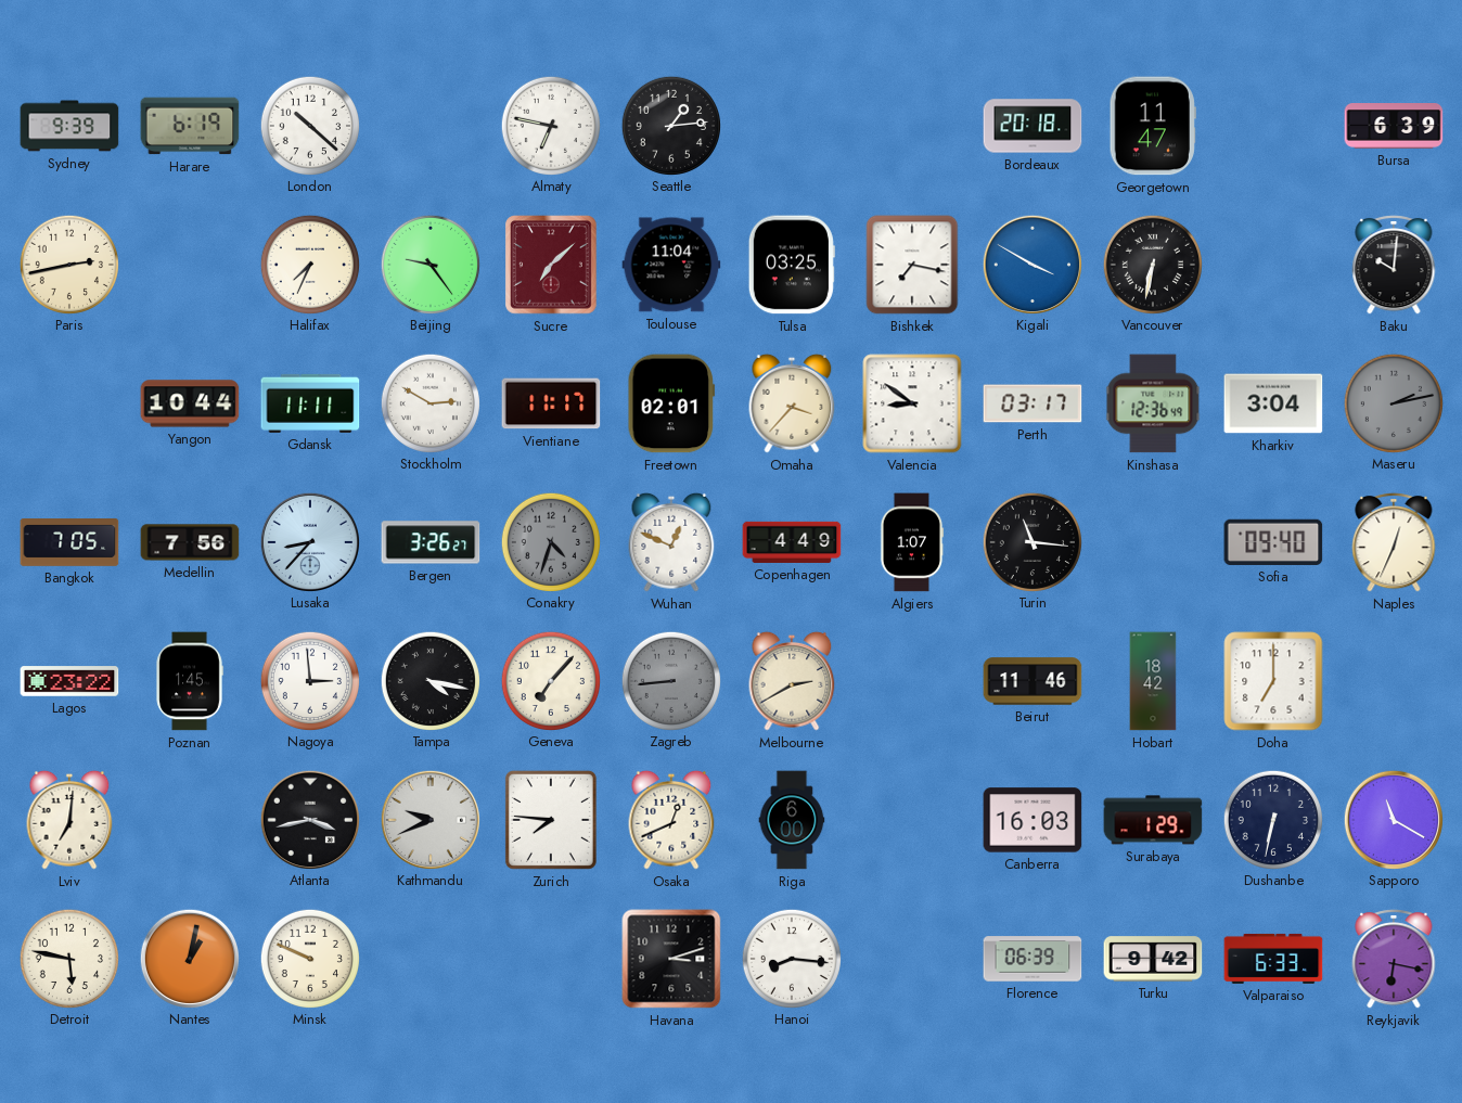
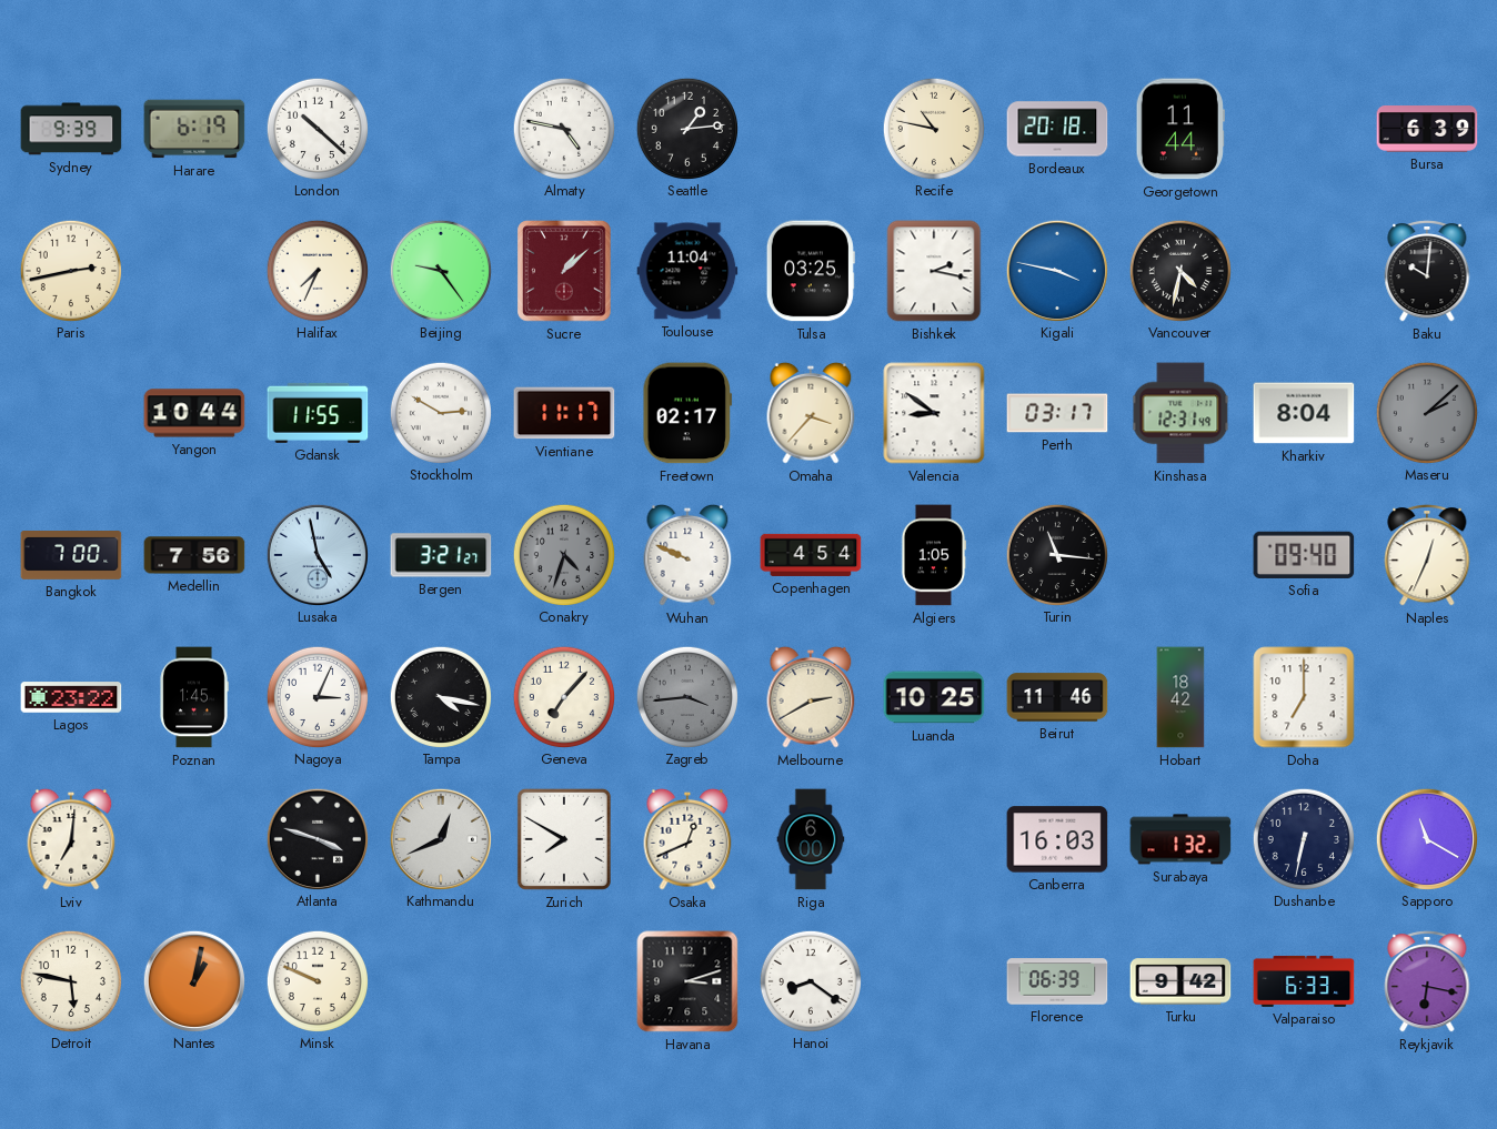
Almaty: 6:47 -> 4:47 (563, 128)
Recife: none -> 10:47 (933, 128)
Georgetown: 11:47 -> 11:44 (1180, 129)
Sucre: 7:08 -> 1:08 (564, 271)
Bishkek: 7:17 -> 2:17 (934, 271)
Kigali: 3:50 -> 3:47 (1056, 270)
Vancouver: 6:32 -> 4:32 (1179, 270)
Gdansk: 11:11 -> 11:55 (318, 413)
Freetown: 02:01 -> 02:17 (687, 413)
Kinshasa: 12:36 -> 12:31 (1180, 413)
Kharkiv: 3:04 -> 8:04 (1304, 413)
Maseru: 2:13 -> 2:08 (1426, 412)
Bangkok: 7:05 -> 7:00 (71, 556)
Lusaka: 8:37 -> 4:58 (317, 554)
Bergen: 3:26 -> 3:21 (441, 555)
Wuhan: 12:49 -> 9:49 (687, 555)
Copenhagen: 4:49 -> 4:54 (811, 555)
Algiers: 1:07 -> 1:05 (934, 555)
Nagoya: 2:59 -> 3:04 (317, 696)
Zagreb: 8:44 -> 3:44 (686, 696)
Luanda: none -> 10:25 (934, 697)
Atlanta: 3:43 -> 3:48 (317, 838)
Kathmandu: 9:41 -> 12:41 (440, 838)
Zurich: 7:46 -> 7:50 (564, 839)
Surabaya: 1:29 -> 1:32 (1180, 839)
Hanoi: 8:16 -> 8:21 (810, 980)
